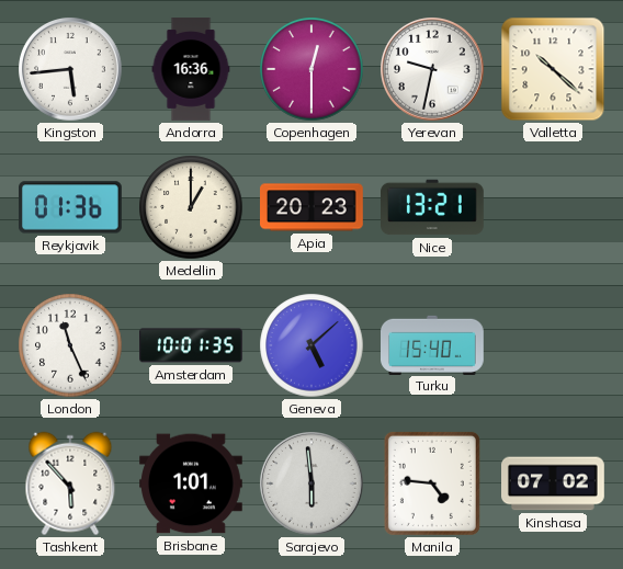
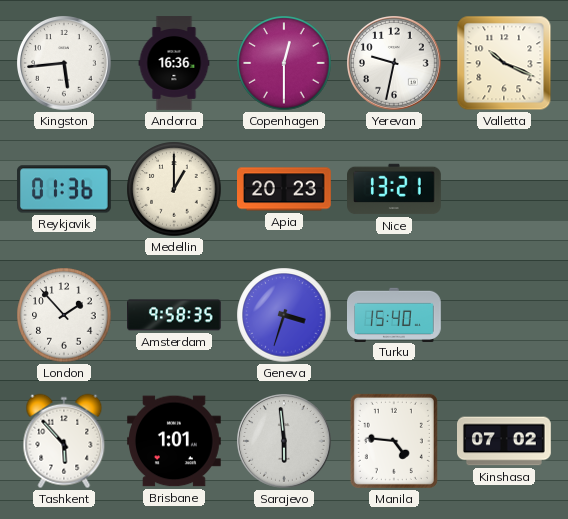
Valletta: 10:22 -> 10:19 (504, 63)
London: 11:26 -> 1:53 (64, 315)
Amsterdam: 10:01 -> 9:58 (175, 315)
Geneva: 5:08 -> 3:33 (284, 315)
